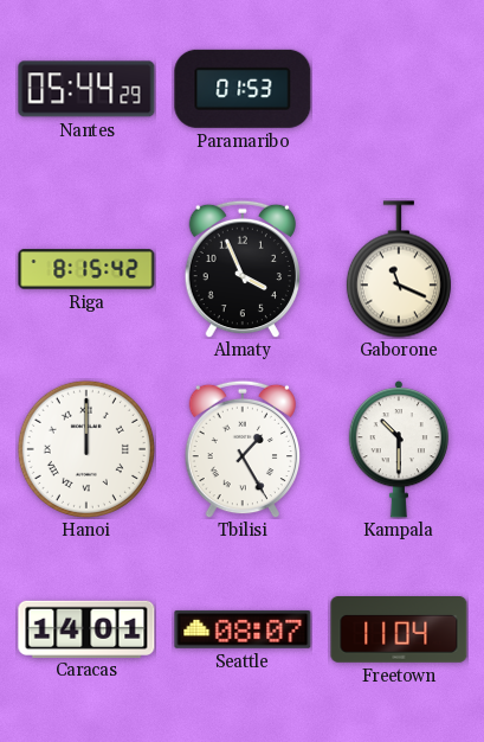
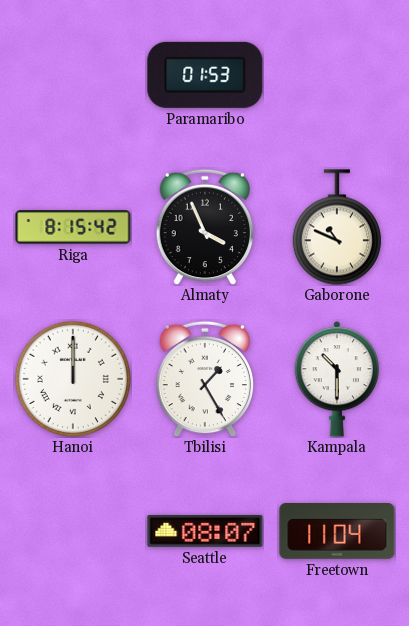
Nantes: 05:44 -> none (86, 89)
Gaborone: 11:19 -> 10:49 (337, 227)
Caracas: 14:01 -> none (86, 628)
